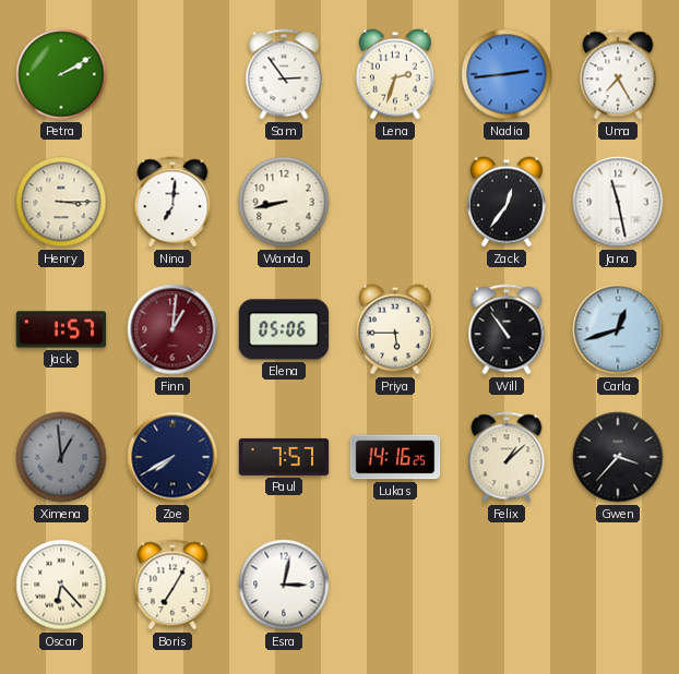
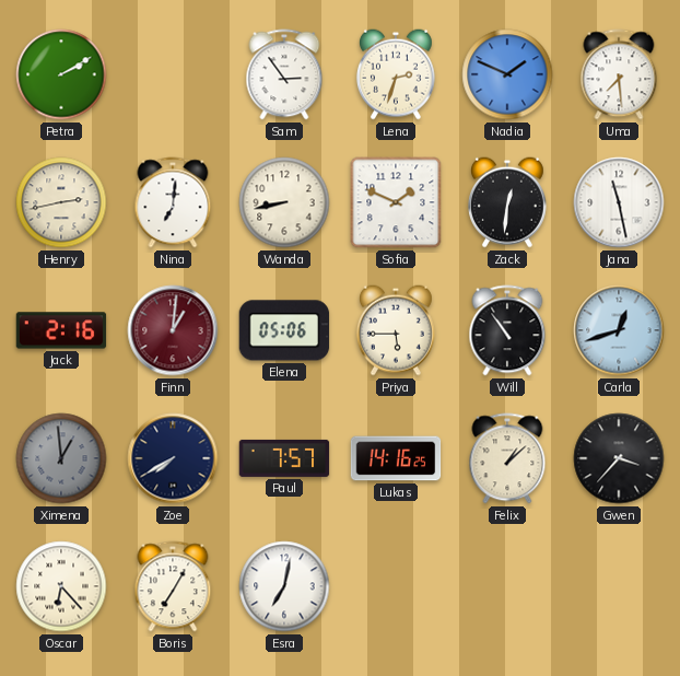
Nadia: 2:44 -> 1:49 (507, 74)
Uma: 7:25 -> 7:29 (619, 74)
Henry: 3:15 -> 2:43 (61, 202)
Sofia: none -> 1:49 (396, 202)
Zack: 12:36 -> 12:31 (507, 202)
Jack: 1:57 -> 2:16 (61, 330)
Esra: 3:02 -> 7:02 (284, 586)
